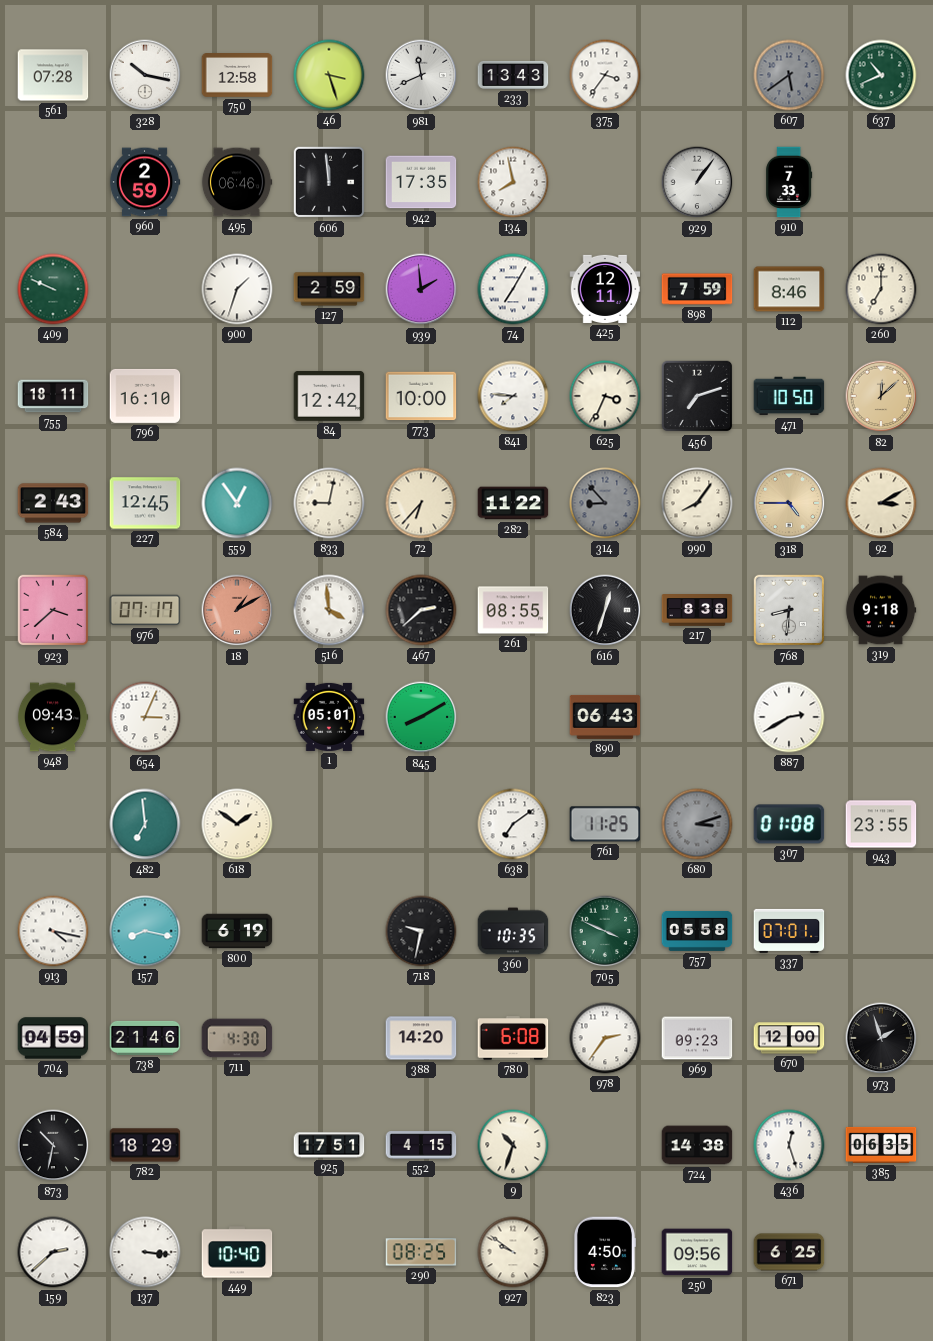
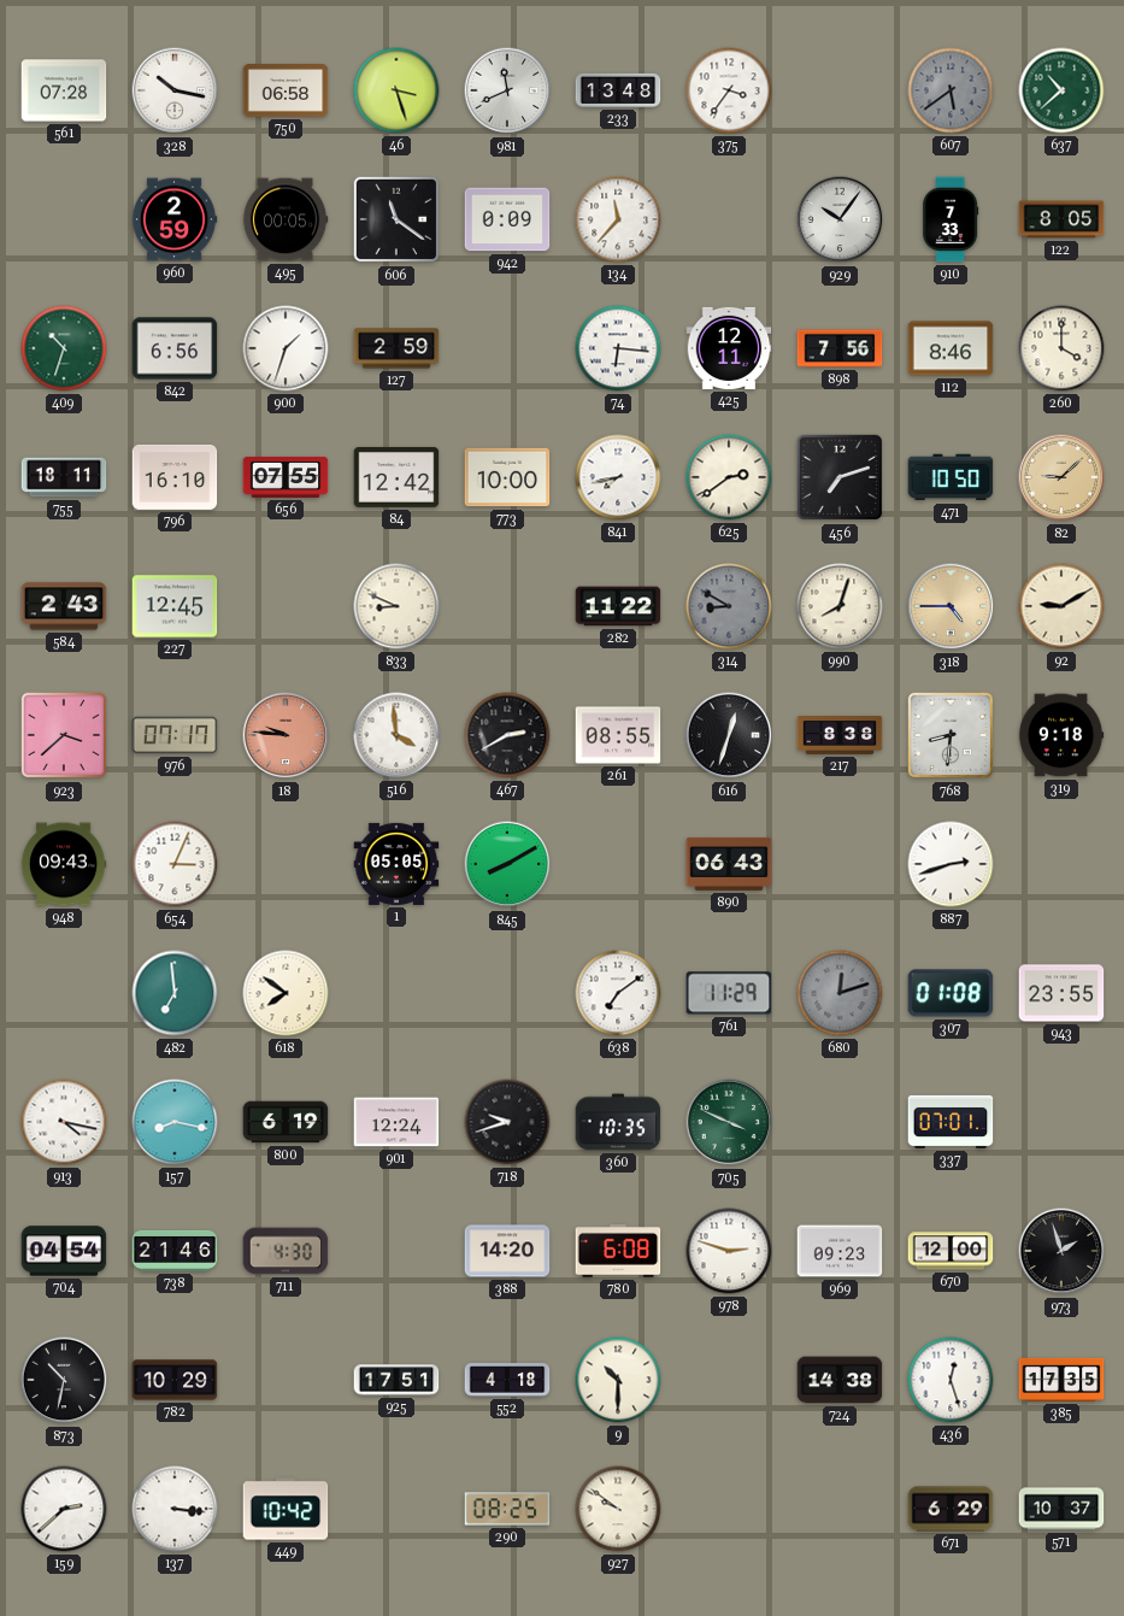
750: 12:58 -> 06:58 (286, 90)
233: 13:43 -> 13:48 (618, 90)
637: 10:41 -> 10:38 (1061, 90)
495: 06:46 -> 00:05 (286, 219)
606: 11:59 -> 11:21 (396, 219)
942: 17:35 -> 0:09 (507, 219)
134: 7:58 -> 11:37 (618, 219)
929: 1:06 -> 10:06 (840, 219)
122: none -> 8:05 (1061, 219)
409: 9:49 -> 10:33 (64, 348)
842: none -> 6:56 (175, 348)
939: 1:59 -> none (421, 289)
74: 7:05 -> 6:16 (618, 348)
898: 7:59 -> 7:56 (840, 348)
260: 7:00 -> 4:00 (1061, 348)
656: none -> 07:55 (286, 477)
841: 7:46 -> 7:43 (618, 477)
625: 3:34 -> 2:39 (729, 477)
82: 12:08 -> 9:08 (1061, 477)
559: 12:54 -> none (237, 503)
833: 9:02 -> 8:49 (396, 606)
72: 6:37 -> none (421, 503)
314: 8:53 -> 8:50 (729, 606)
990: 8:06 -> 8:03 (840, 606)
92: 3:10 -> 9:10 (1061, 606)
18: 1:10 -> 9:46 (286, 735)
467: 2:38 -> 2:40 (507, 735)
1: 05:01 -> 05:05 (396, 864)
887: 2:40 -> 2:42 (951, 864)
618: 1:51 -> 7:51 (286, 993)
761: 11:25 -> 11:29 (729, 993)
680: 3:12 -> 12:12 (840, 993)
901: none -> 12:24 (396, 1122)
718: 9:32 -> 9:42 (507, 1122)
757: 05:58 -> none (697, 931)
704: 04:59 -> 04:54 (64, 1251)
978: 2:36 -> 2:48 (729, 1251)
782: 18:29 -> 10:29 (175, 1380)
552: 4:15 -> 4:18 (507, 1380)
9: 10:33 -> 10:30 (618, 1380)
385: 06:35 -> 17:35 (1061, 1380)
449: 10:40 -> 10:42 (286, 1509)
823: 4:50 -> none (604, 1252)
250: 09:56 -> none (697, 1252)
671: 6:25 -> 6:29 (951, 1509)
571: none -> 10:37 (1061, 1509)
